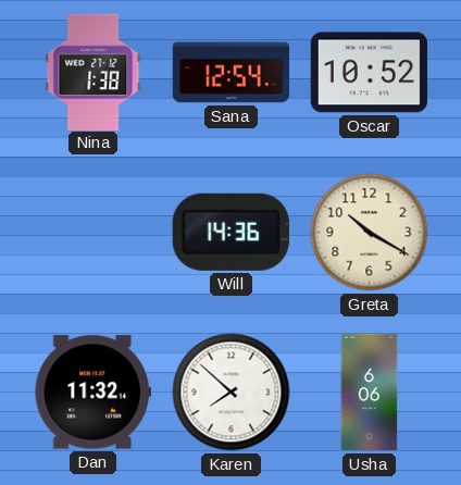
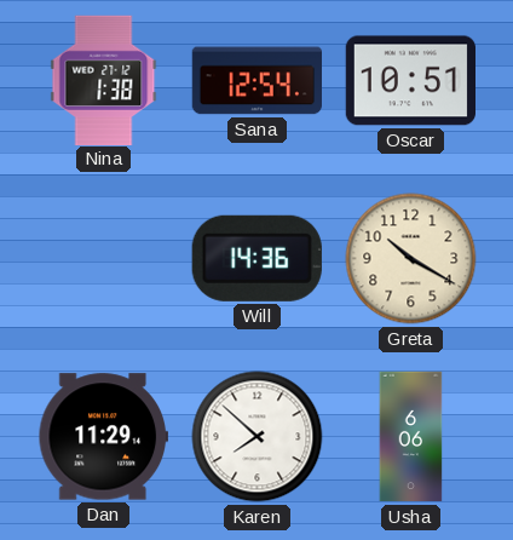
Oscar: 10:52 -> 10:51 (410, 81)
Dan: 11:32 -> 11:29 (103, 437)
